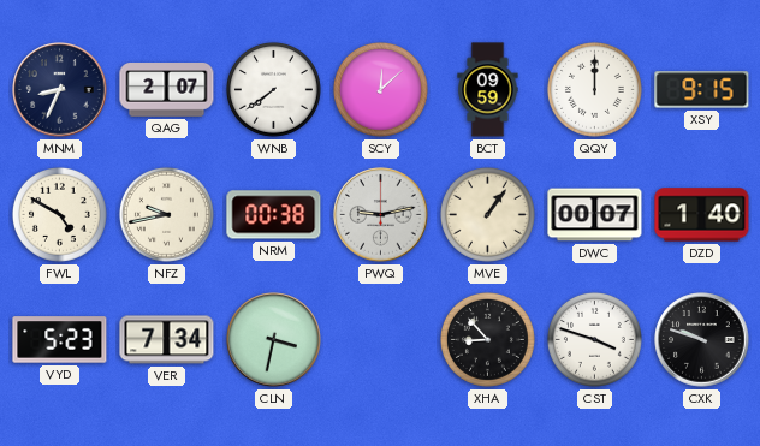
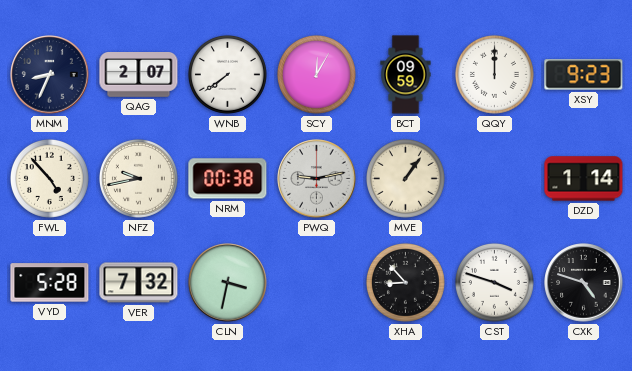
SCY: 12:08 -> 12:05 (316, 74)
XSY: 9:15 -> 9:23 (584, 75)
FWL: 4:50 -> 4:53 (49, 178)
DWC: 00:07 -> none (595, 215)
DZD: 1:40 -> 1:14 (584, 179)
VYD: 5:23 -> 5:28 (50, 283)
VER: 7:34 -> 7:32 (139, 283)
CXK: 9:48 -> 4:48 (584, 283)
